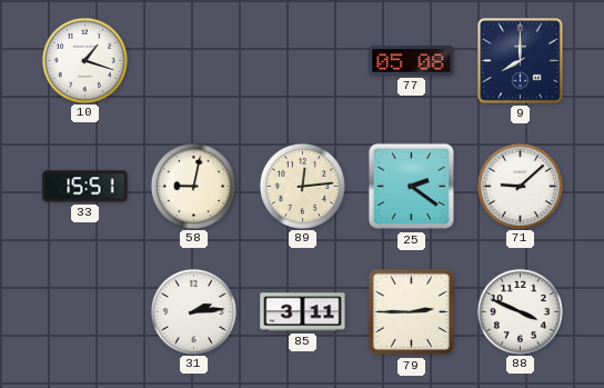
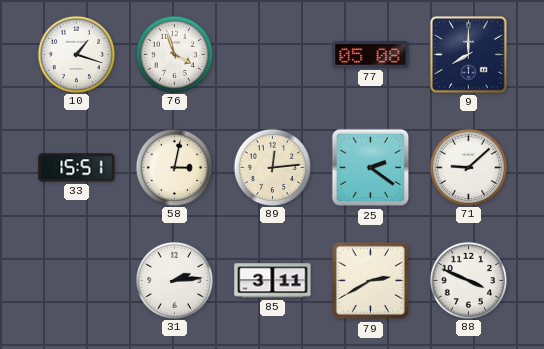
76: none -> 3:57 (174, 54)
58: 9:02 -> 3:02 (174, 167)
79: 2:45 -> 2:40 (371, 281)
